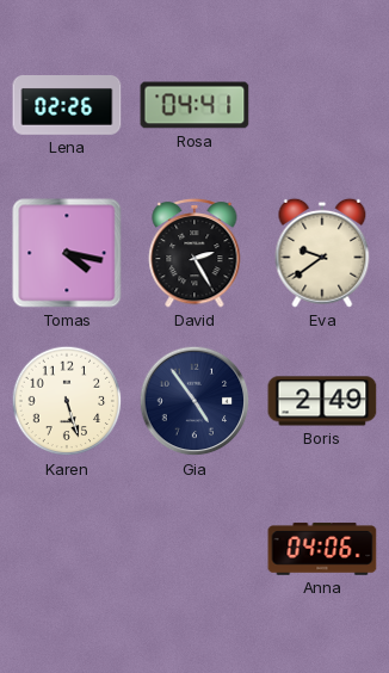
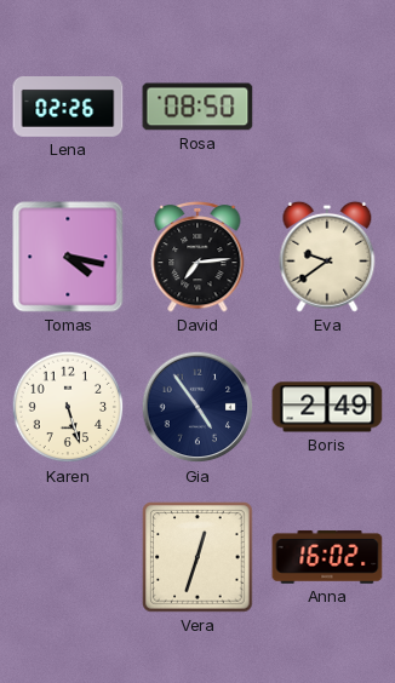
Rosa: 04:41 -> 08:50 (198, 107)
David: 2:25 -> 7:14 (198, 257)
Vera: none -> 12:33 (198, 557)
Anna: 04:06 -> 16:02 (327, 557)
